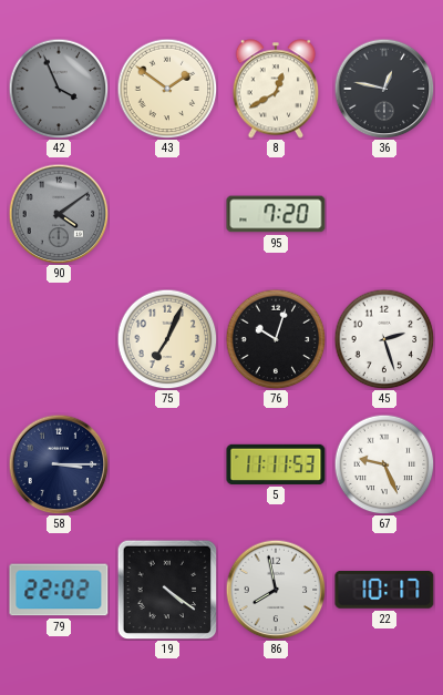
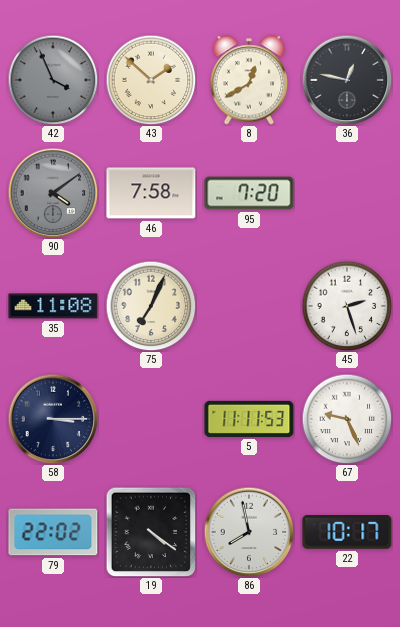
43: 1:51 -> 1:52 (151, 80)
46: none -> 7:58 (151, 193)
35: none -> 11:08 (53, 306)
76: 10:03 -> none (276, 339)
